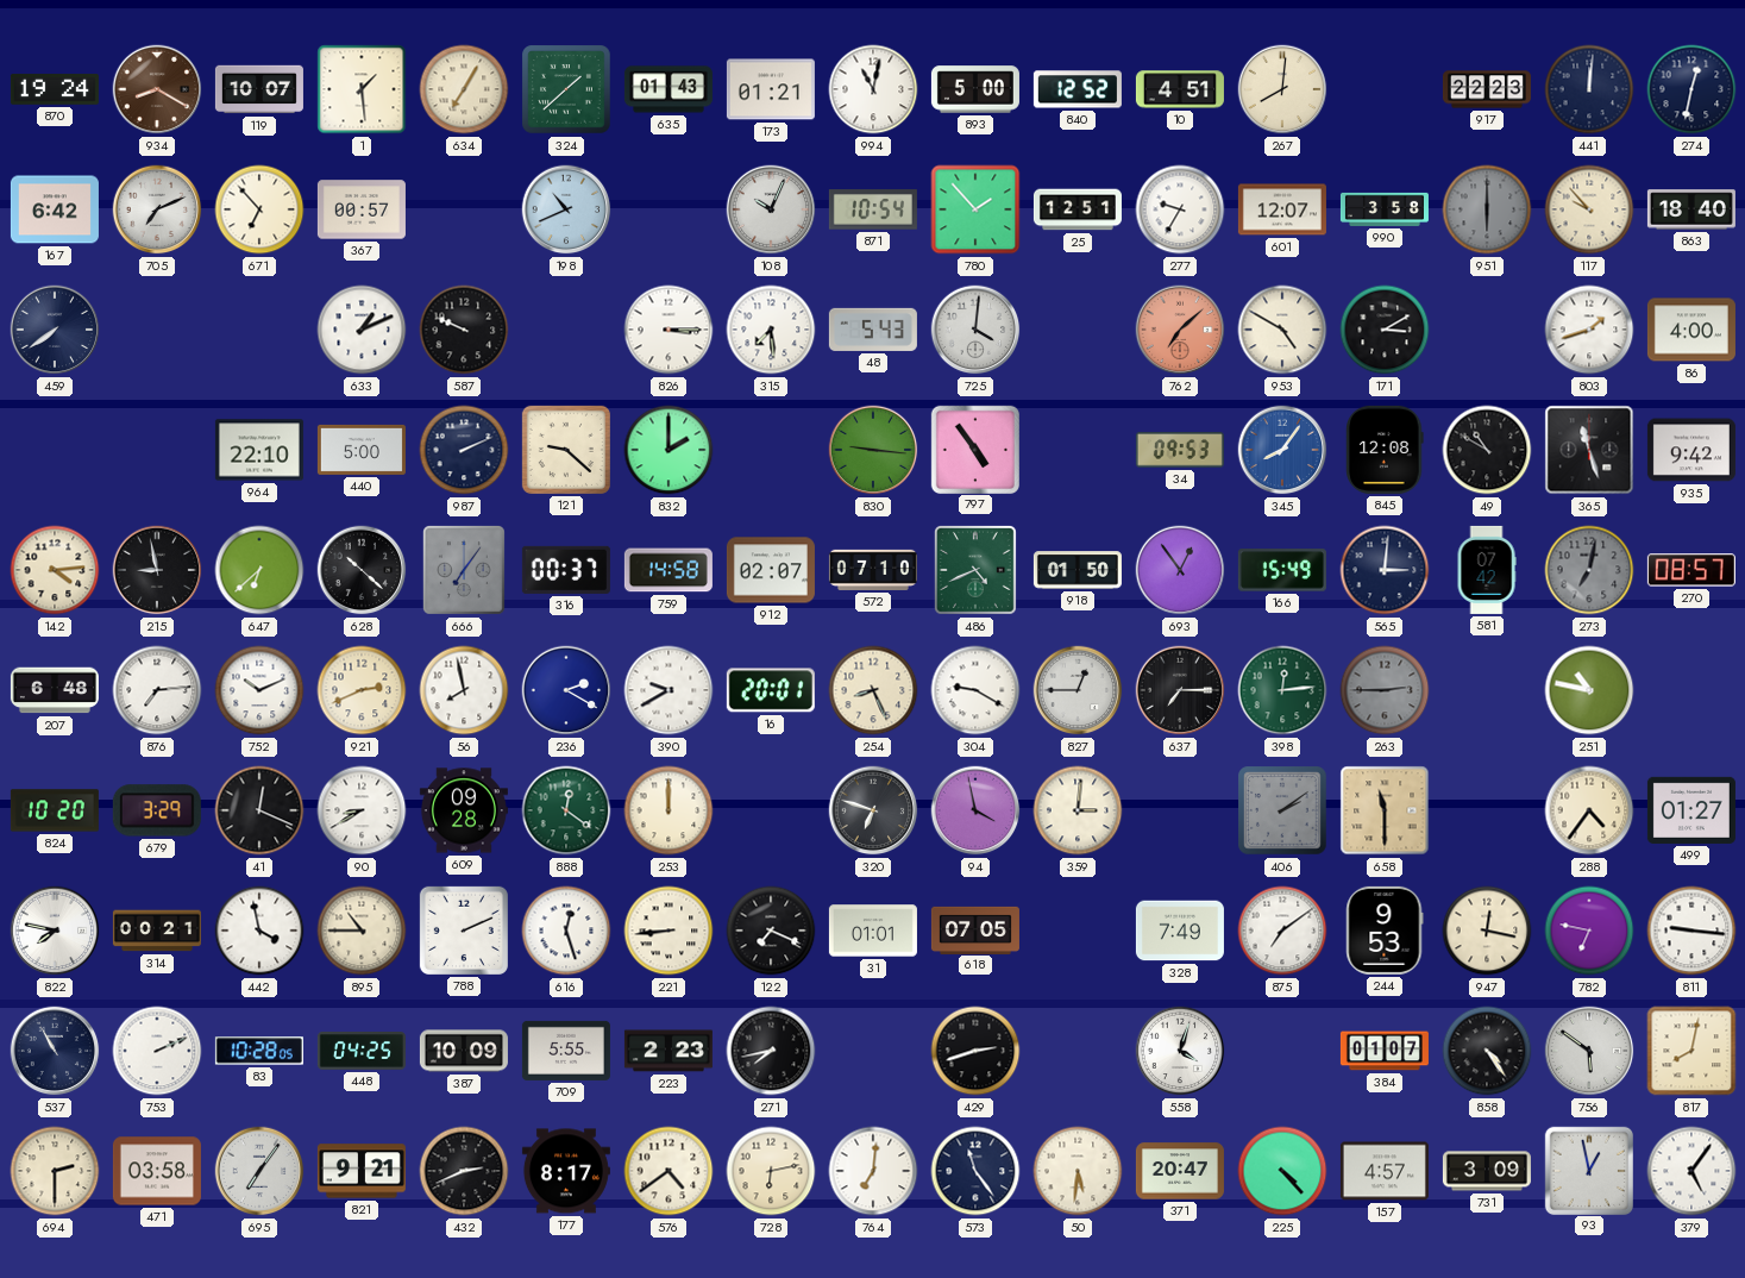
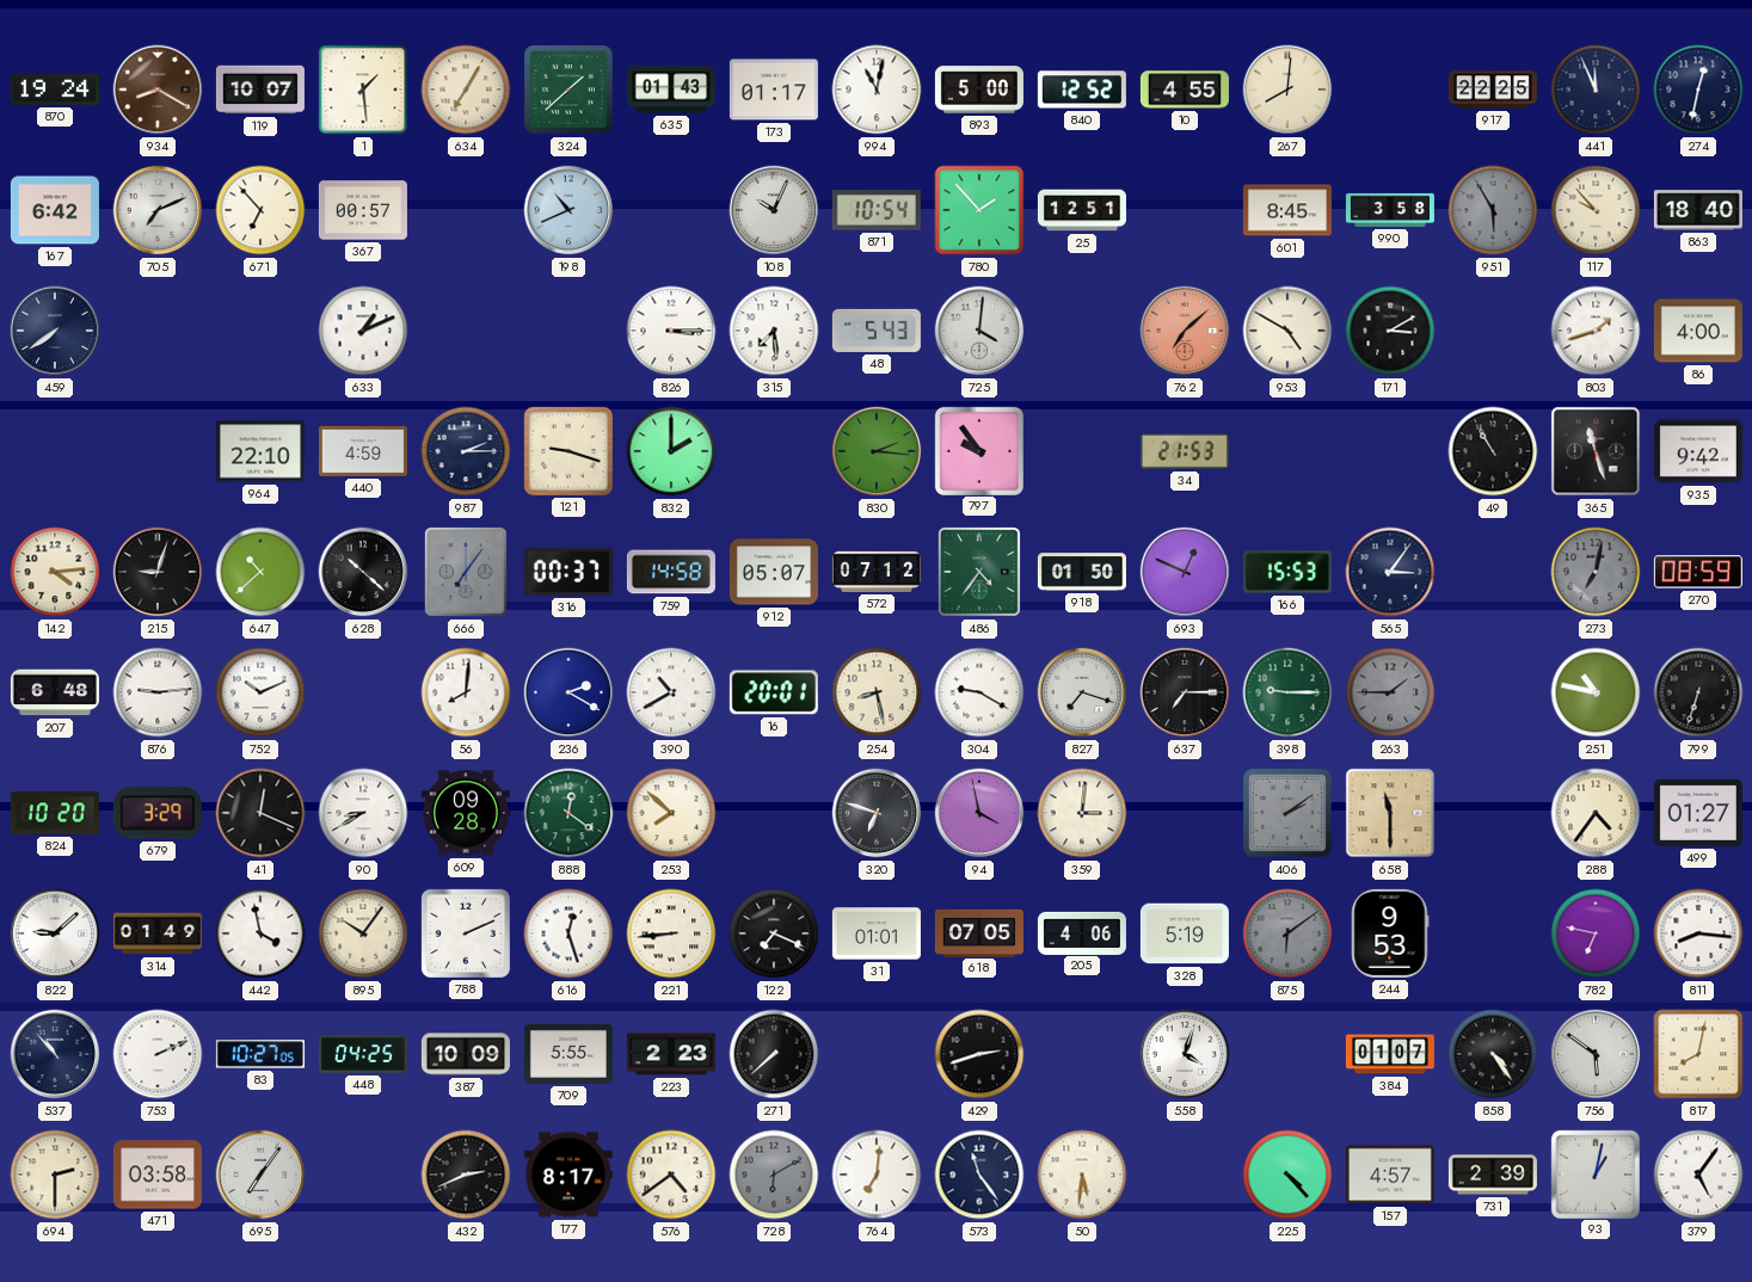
173: 01:21 -> 01:17 (774, 90)
10: 4:51 -> 4:55 (1185, 90)
917: 22:23 -> 22:25 (1493, 90)
441: 12:01 -> 11:56 (1596, 90)
277: 9:35 -> none (1180, 209)
601: 12:07 -> 8:45 (1287, 210)
951: 6:00 -> 5:55 (1493, 210)
587: 9:49 -> none (464, 330)
440: 5:00 -> 4:59 (363, 451)
987: 2:11 -> 2:15 (466, 451)
121: 9:22 -> 9:18 (568, 451)
830: 9:16 -> 2:16 (877, 451)
797: 4:54 -> 9:54 (978, 450)
34: 09:53 -> 21:53 (1185, 451)
345: 8:06 -> none (1282, 450)
845: 12:08 -> none (1385, 450)
49: 10:50 -> 10:55 (1493, 451)
215: 8:58 -> 9:03 (158, 572)
647: 6:38 -> 10:38 (260, 572)
912: 02:07 -> 05:07 (774, 572)
572: 07:10 -> 07:12 (877, 572)
486: 4:41 -> 4:36 (979, 572)
693: 12:54 -> 12:49 (1185, 572)
166: 15:49 -> 15:53 (1287, 572)
565: 3:01 -> 3:06 (1390, 572)
581: 07:42 -> none (1487, 570)
270: 08:57 -> 08:59 (1698, 572)
876: 7:14 -> 9:14 (158, 692)
921: 2:41 -> none (362, 690)
56: 7:58 -> 8:01 (466, 692)
390: 9:40 -> 10:40 (671, 692)
254: 8:26 -> 8:28 (877, 692)
827: 12:45 -> 7:18 (1082, 692)
398: 12:14 -> 9:15 (1287, 692)
263: 2:45 -> 1:45 (1390, 692)
799: none -> 6:33 (1698, 692)
253: 12:00 -> 7:52 (671, 813)
822: 7:47 -> 9:08 (55, 933)
314: 00:21 -> 01:49 (158, 933)
895: 10:45 -> 10:06 (363, 933)
205: none -> 4:06 (1082, 932)
328: 7:49 -> 5:19 (1185, 933)
875: 7:09 -> 6:09 (1287, 933)
875 dial: white -> grey (1287, 933)
947: 12:17 -> none (1487, 931)
811: 9:16 -> 8:16 (1698, 933)
537: 10:55 -> 10:53 (55, 1054)
83: 10:28 -> 10:27 (260, 1054)
271: 7:43 -> 7:38 (774, 1054)
821: 9:21 -> none (362, 1171)
728: 6:13 -> 6:10 (774, 1175)
728 dial: cream -> grey (774, 1175)
371: 20:47 -> none (1180, 1171)
731: 3:09 -> 2:39 (1493, 1175)
93: 12:58 -> 1:02 (1594, 1173)
